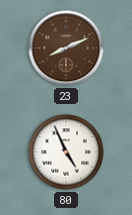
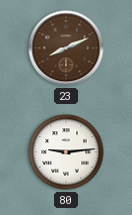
80: 4:56 -> 9:14 (66, 152)
